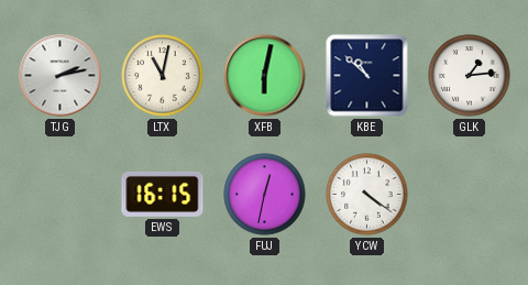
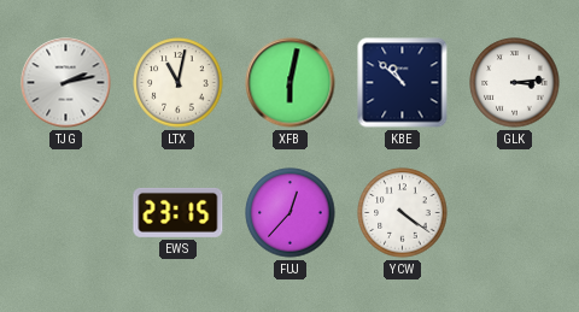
GLK: 1:14 -> 3:14 (515, 83)
EWS: 16:15 -> 23:15 (179, 212)
FUJ: 12:32 -> 12:37 (291, 213)
